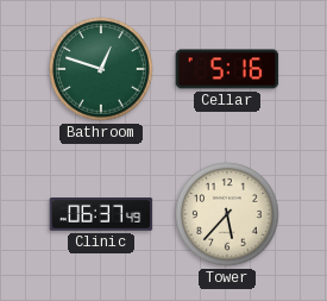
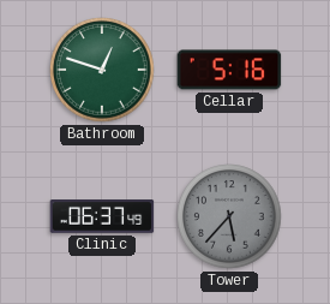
Tower dial: cream -> grey (229, 216)
